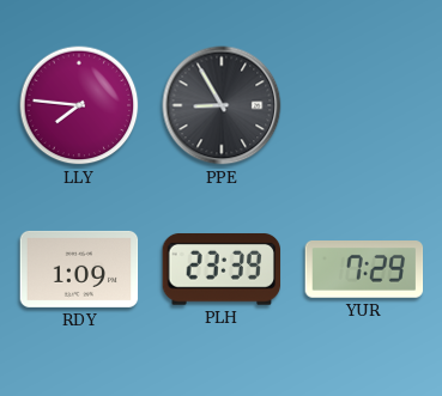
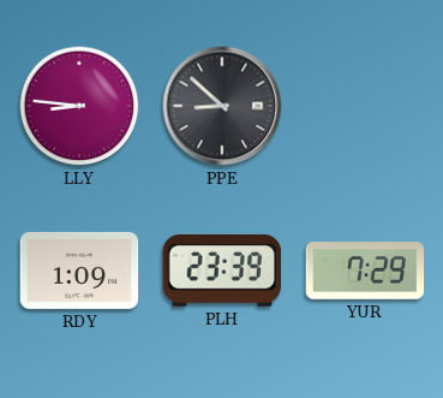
LLY: 7:46 -> 8:46 (79, 106)
PPE: 8:55 -> 8:52 (222, 106)
